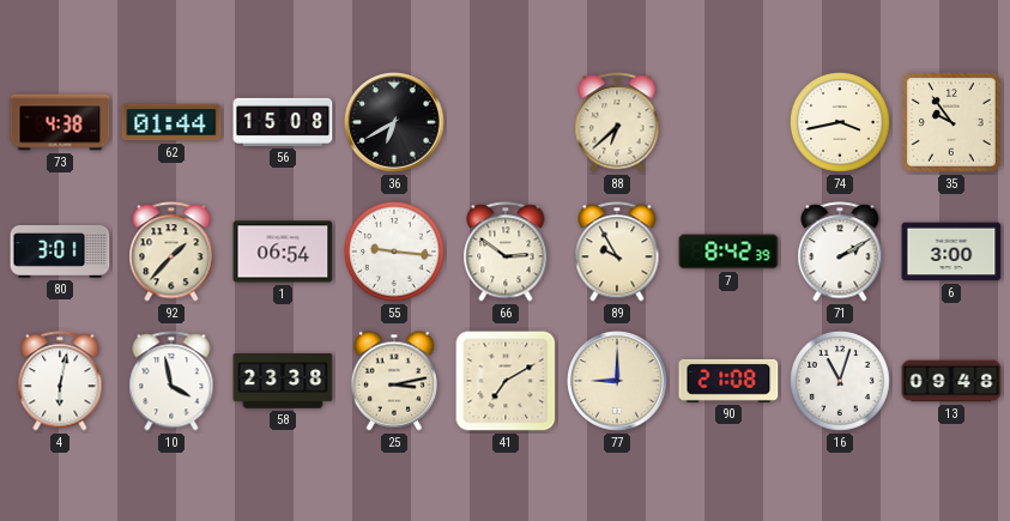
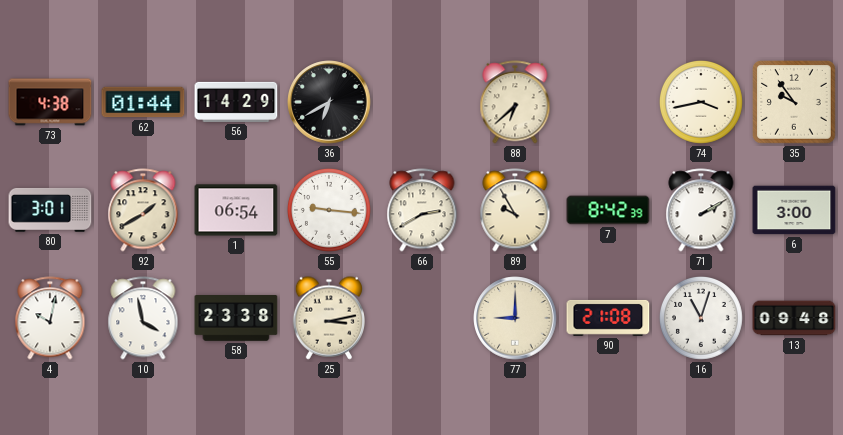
56: 15:08 -> 14:29 (236, 102)
92: 1:37 -> 1:40 (143, 210)
66: 2:51 -> 2:40 (422, 210)
4: 6:02 -> 10:02 (50, 318)
41: 7:10 -> none (506, 381)
